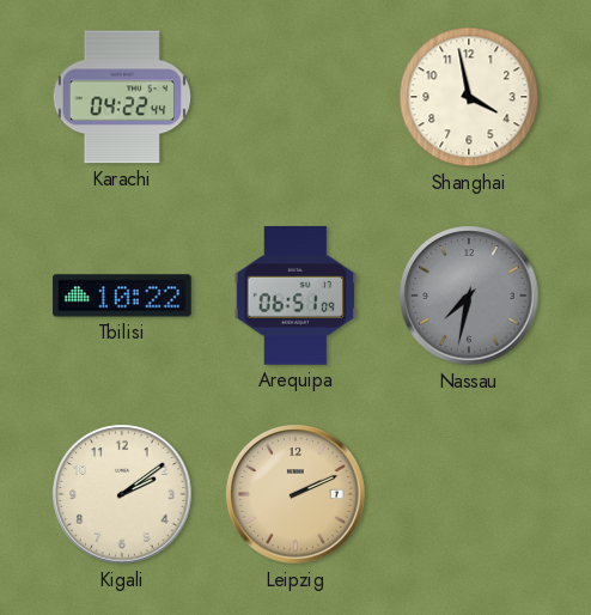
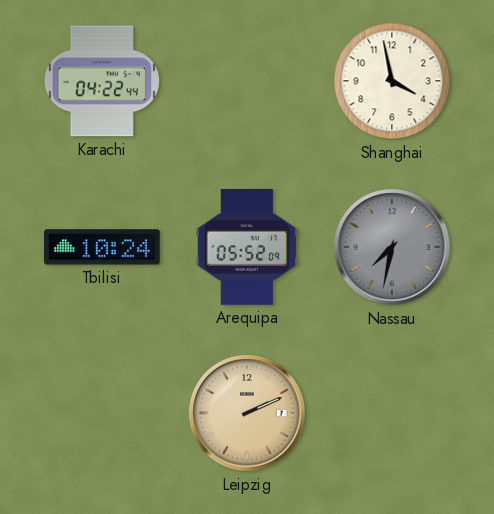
Tbilisi: 10:22 -> 10:24 (103, 247)
Arequipa: 06:51 -> 05:52 (246, 248)
Kigali: 2:09 -> none (122, 494)
